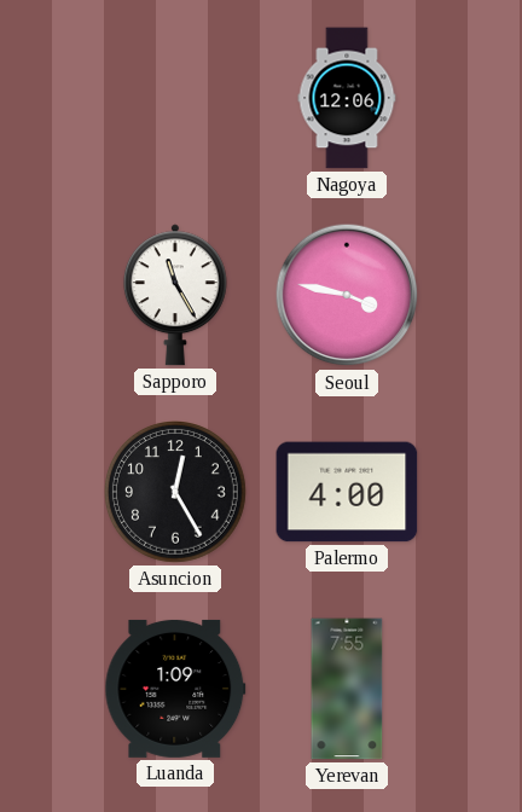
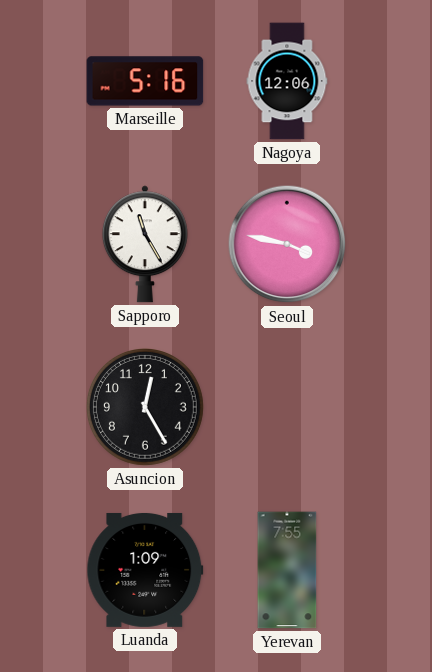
Marseille: none -> 5:16 (145, 81)
Palermo: 4:00 -> none (347, 492)
